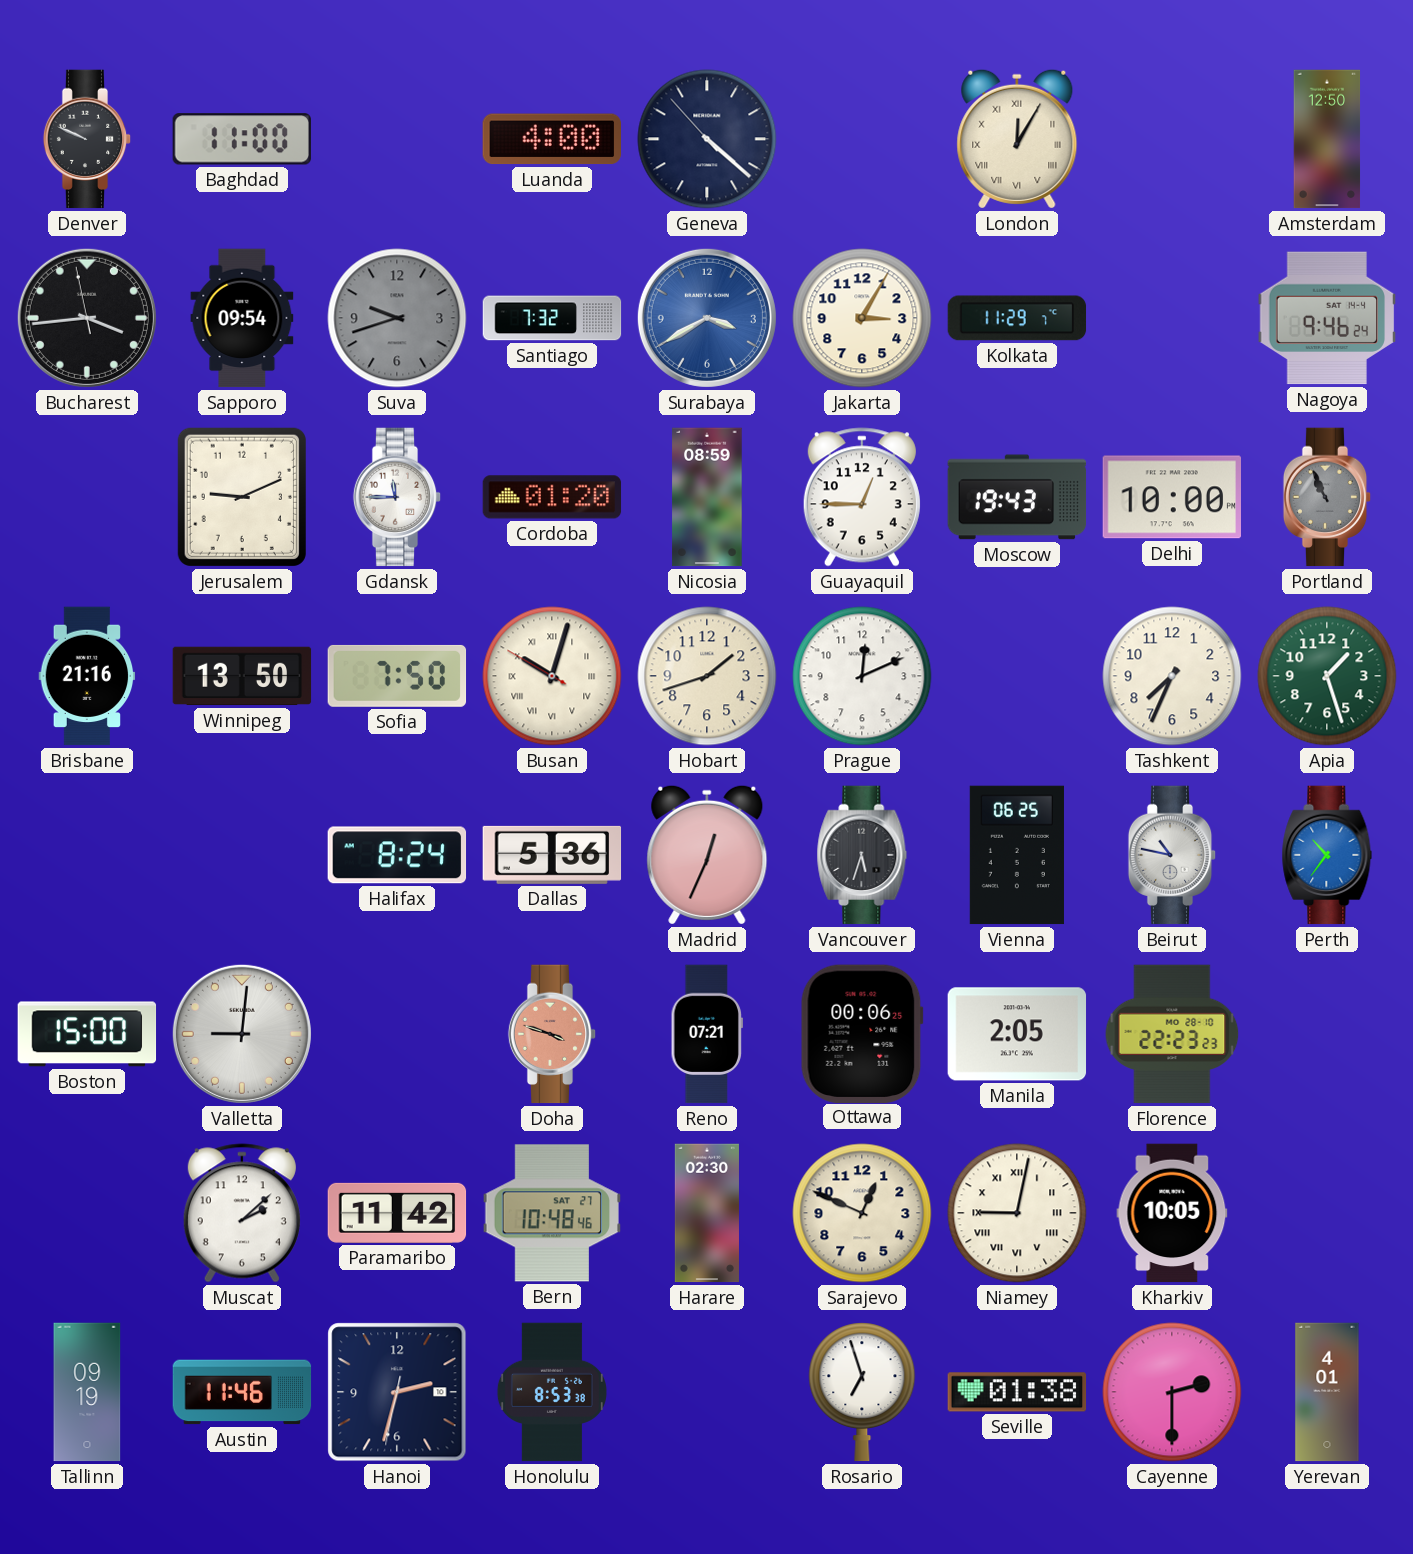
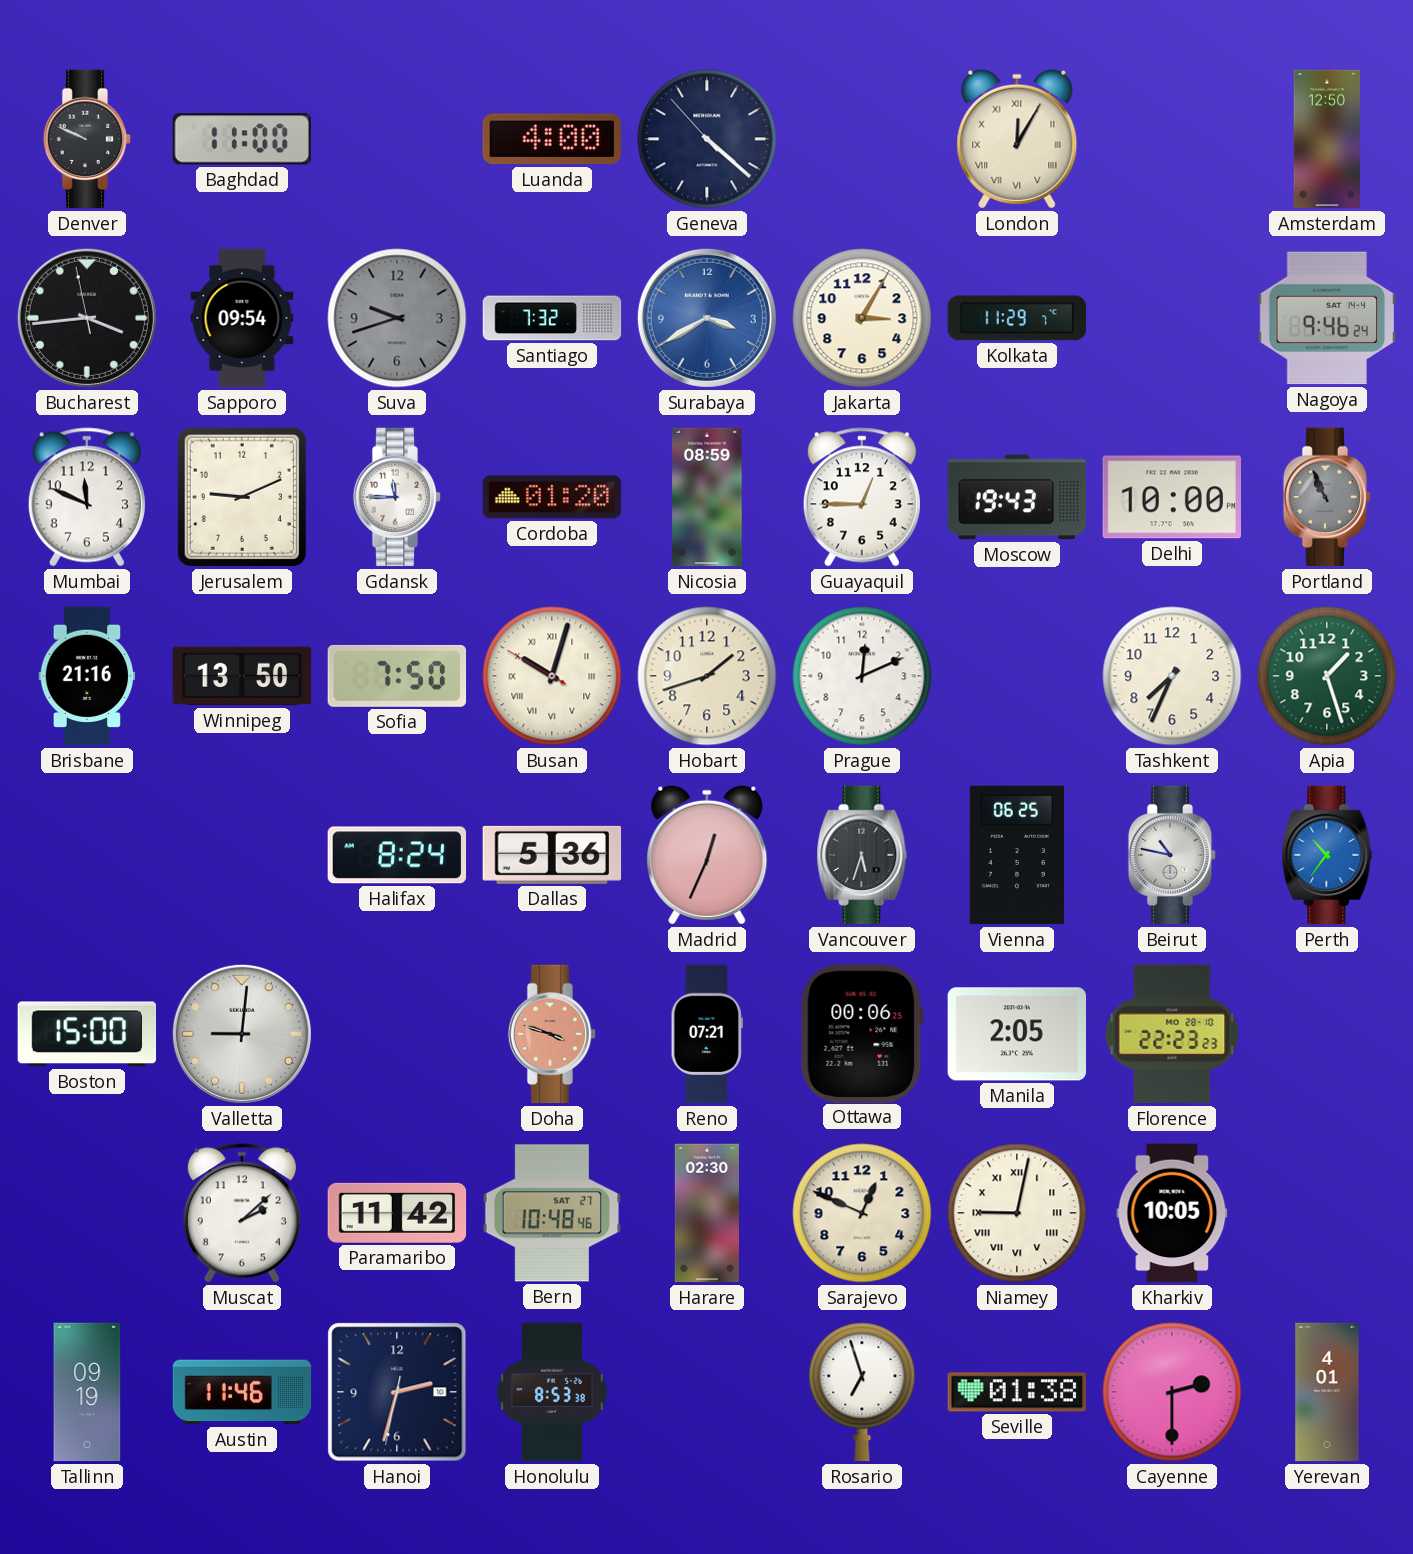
Mumbai: none -> 11:49 (87, 497)
